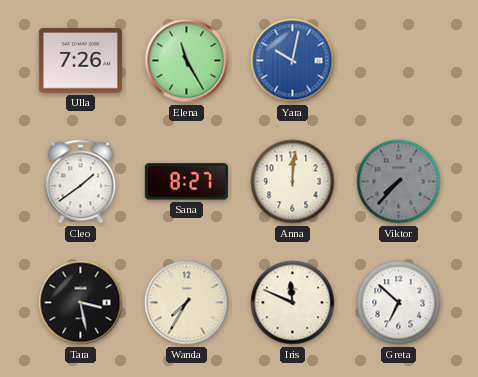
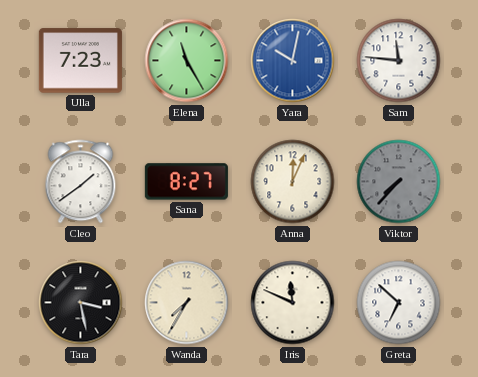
Ulla: 7:26 -> 7:23 (80, 61)
Sam: none -> 11:46 (399, 61)
Anna: 12:01 -> 12:04 (293, 182)
